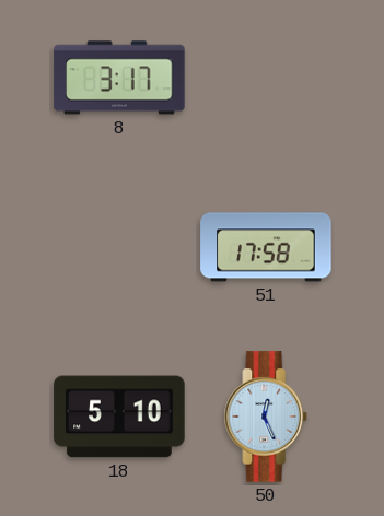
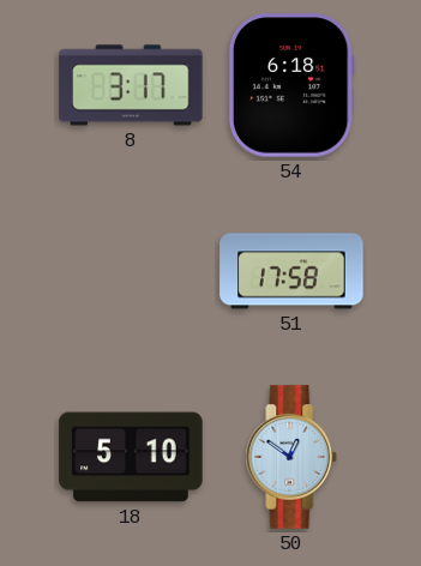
54: none -> 6:18 (291, 85)
50: 12:26 -> 12:51 (291, 457)
